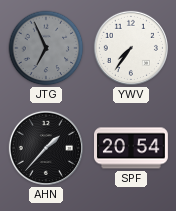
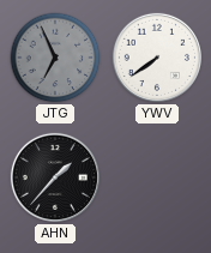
YWV: 7:36 -> 7:39 (157, 58)
SPF: 20:54 -> none (132, 148)
